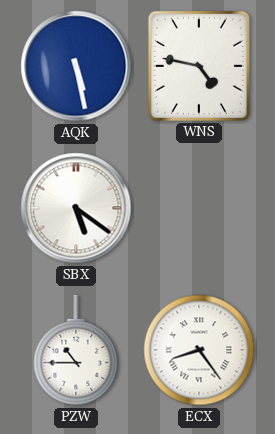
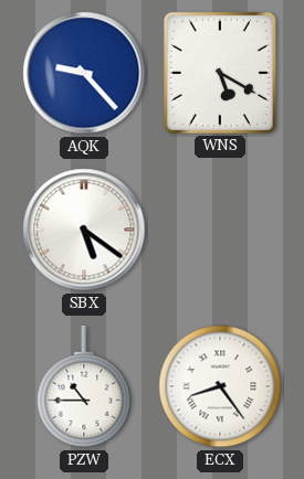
AQK: 5:28 -> 9:23 (84, 73)
WNS: 4:47 -> 5:20 (220, 73)
